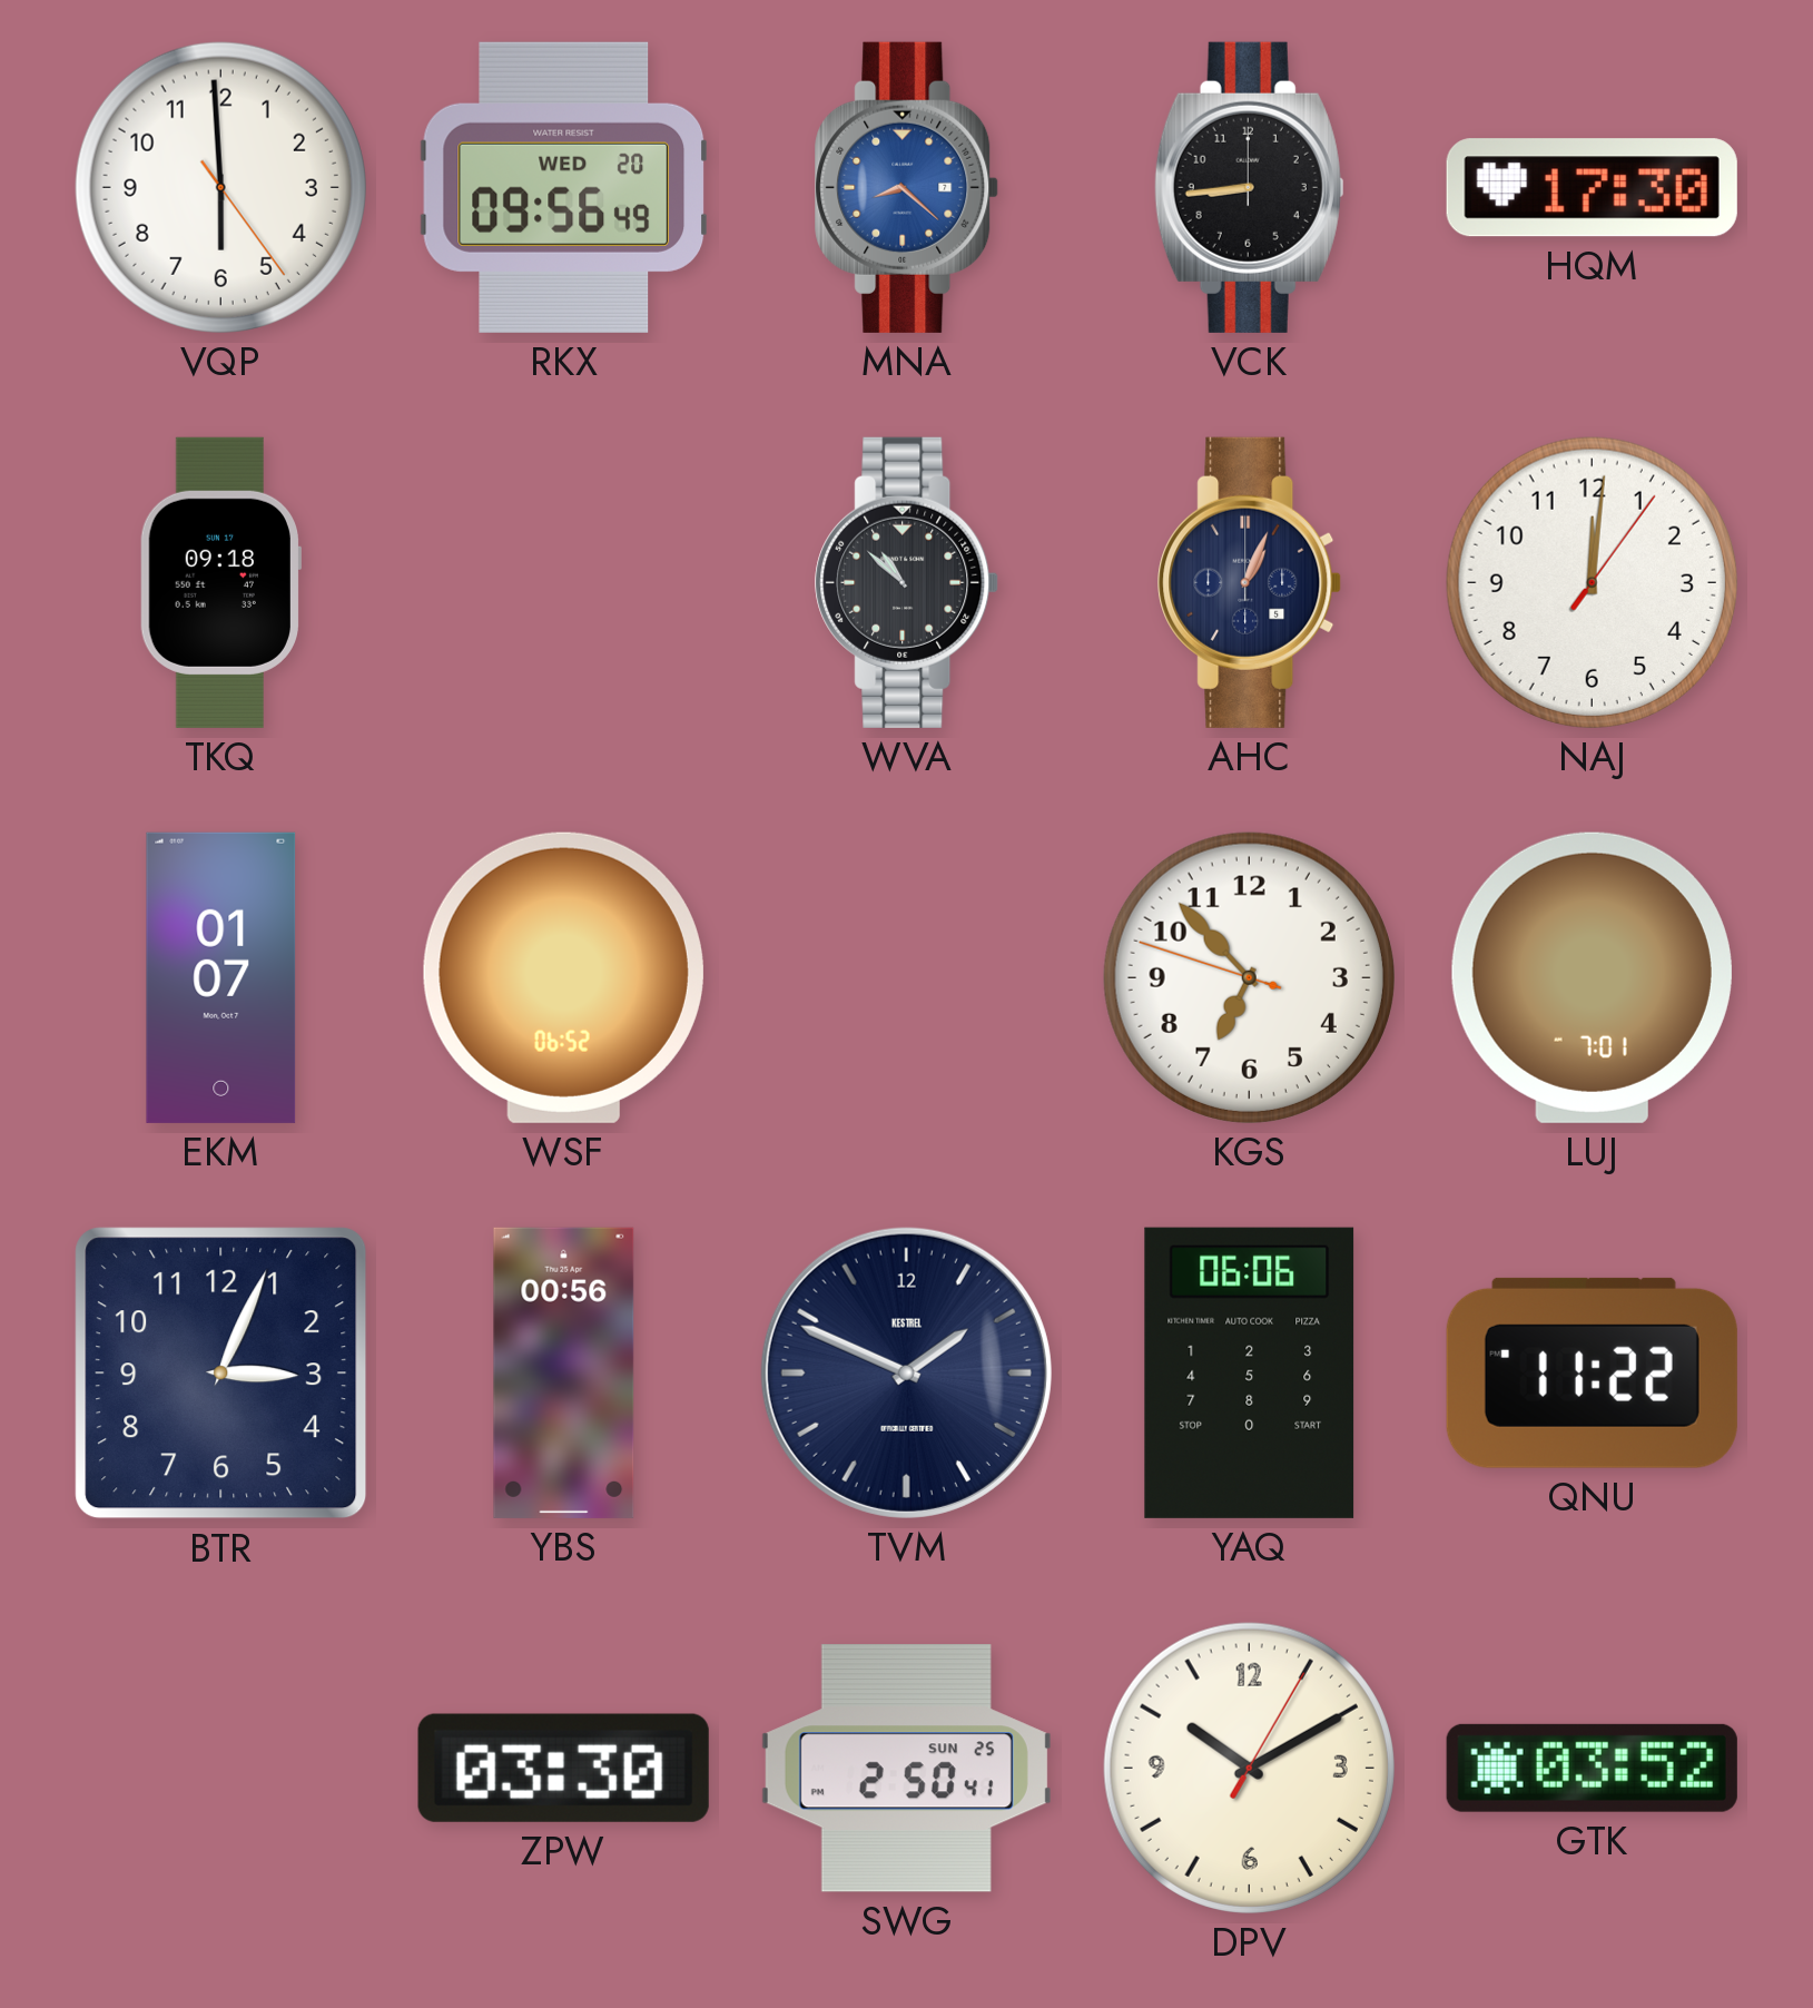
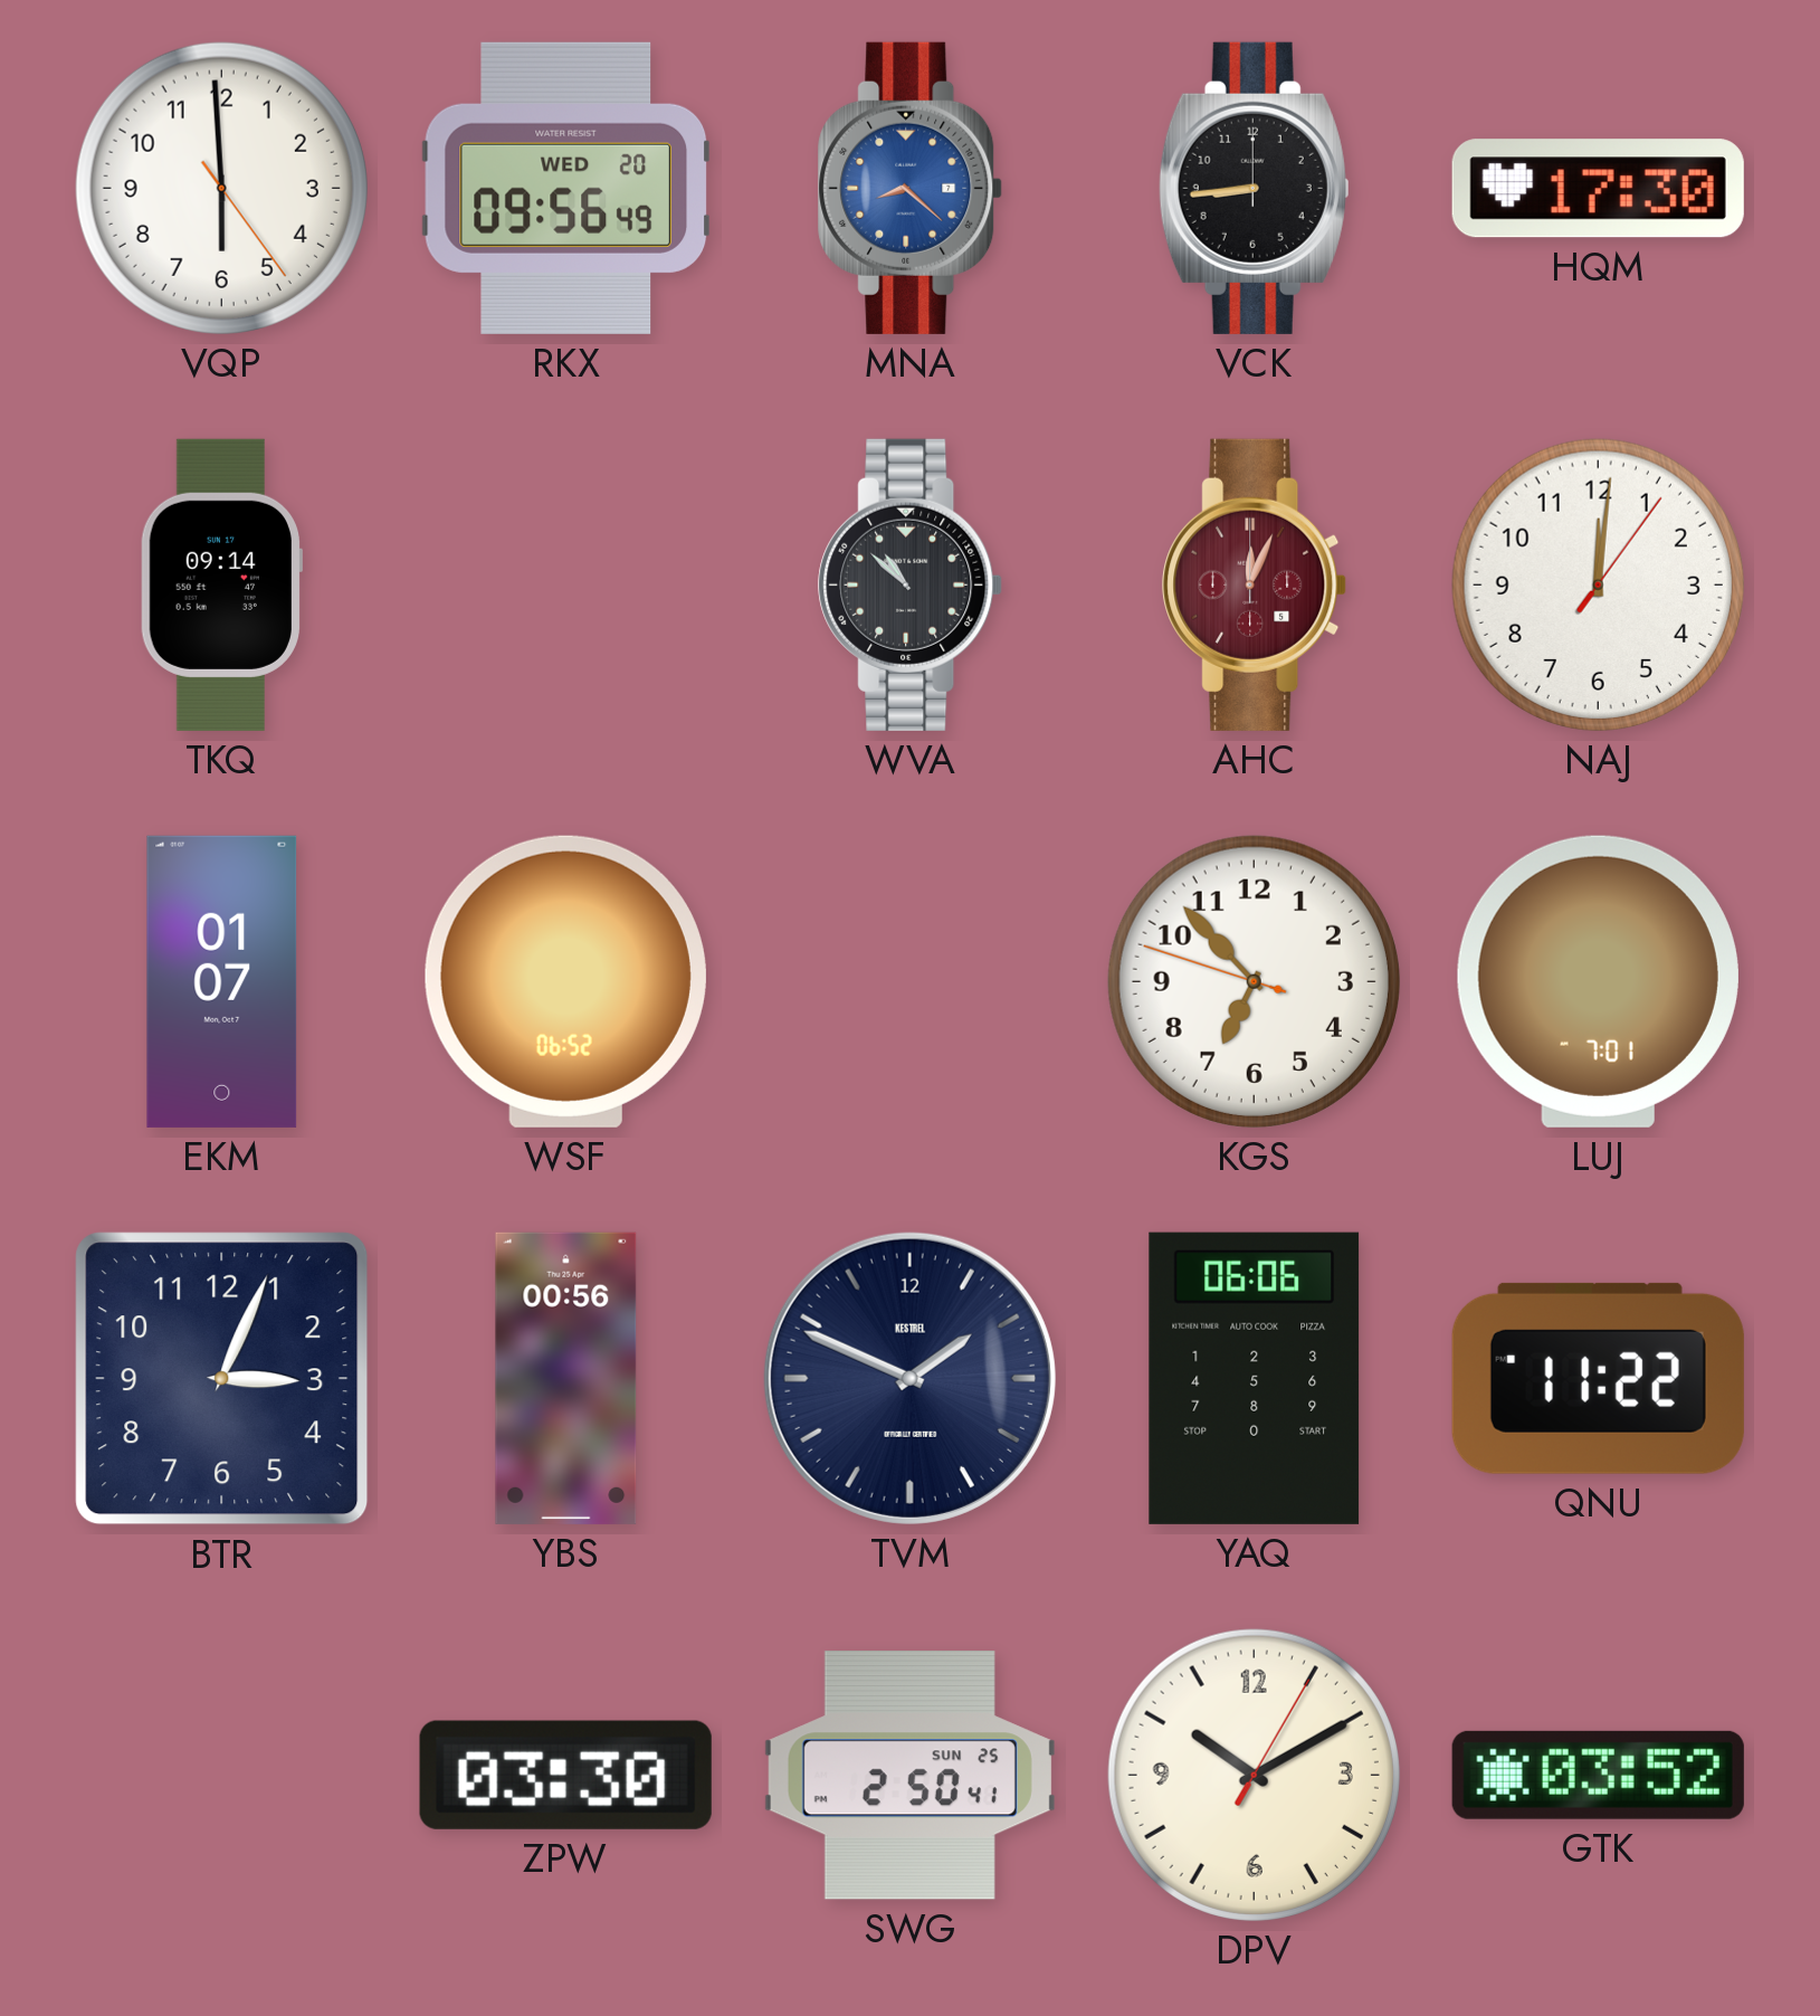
TKQ: 09:18 -> 09:14 (221, 584)
AHC: 1:04 -> 12:04 (1255, 584)
AHC dial: navy -> burgundy (1255, 584)
